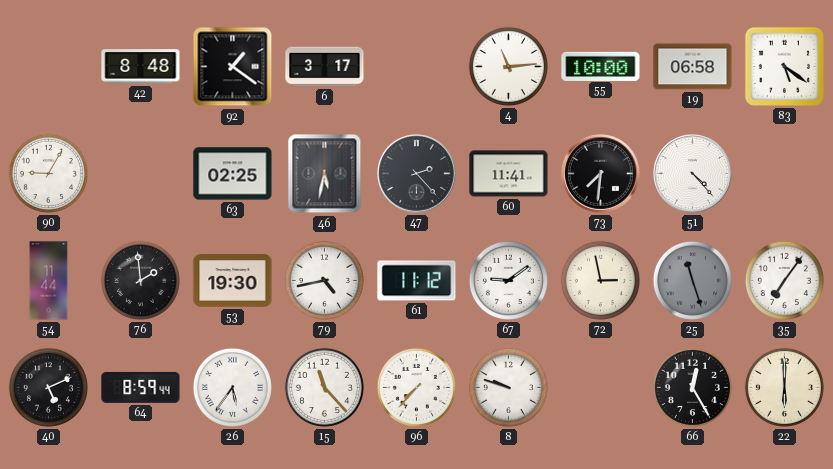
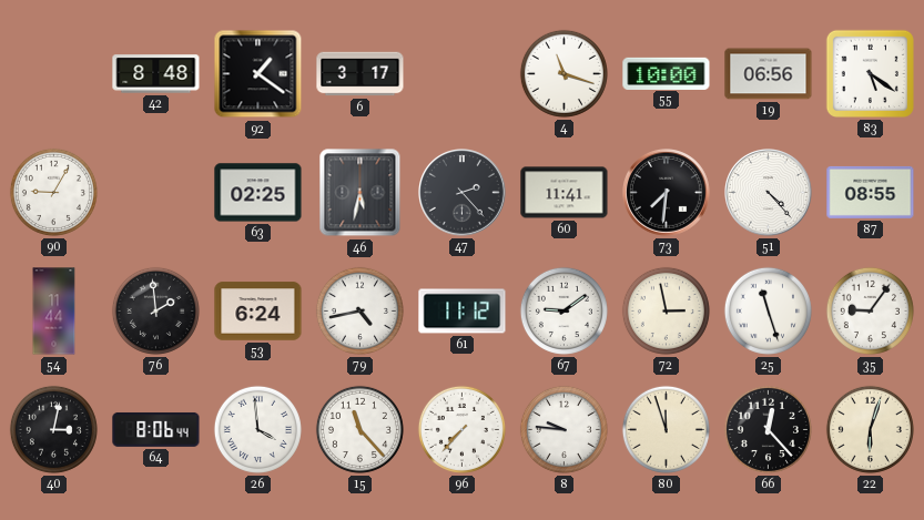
4: 11:14 -> 11:18 (563, 73)
19: 06:58 -> 06:56 (769, 74)
87: none -> 08:55 (871, 192)
53: 19:30 -> 6:24 (258, 312)
25 dial: grey -> white (768, 310)
35: 7:06 -> 9:06 (870, 310)
40: 5:11 -> 3:02 (53, 429)
64: 8:59 -> 8:06 (156, 429)
26: 5:36 -> 3:59 (257, 429)
8: 9:48 -> 9:46 (563, 429)
80: none -> 11:57 (666, 429)
66: 12:25 -> 12:23 (768, 429)
22: 6:00 -> 6:03 (870, 429)
